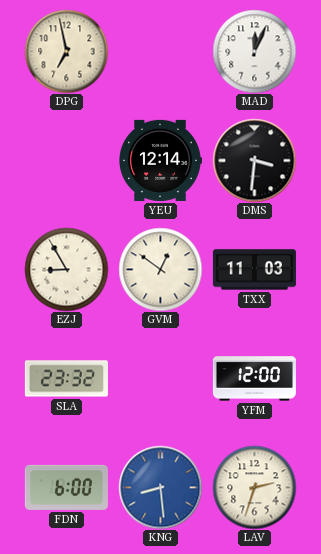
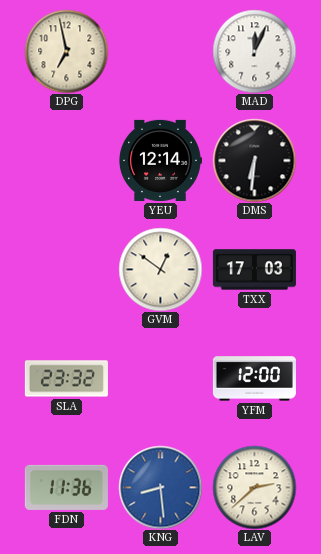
DMS: 3:31 -> 6:31 (254, 160)
EZJ: 8:55 -> none (66, 269)
TXX: 11:03 -> 17:03 (254, 270)
FDN: 6:00 -> 11:36 (66, 487)
LAV: 2:33 -> 2:38 (254, 487)
